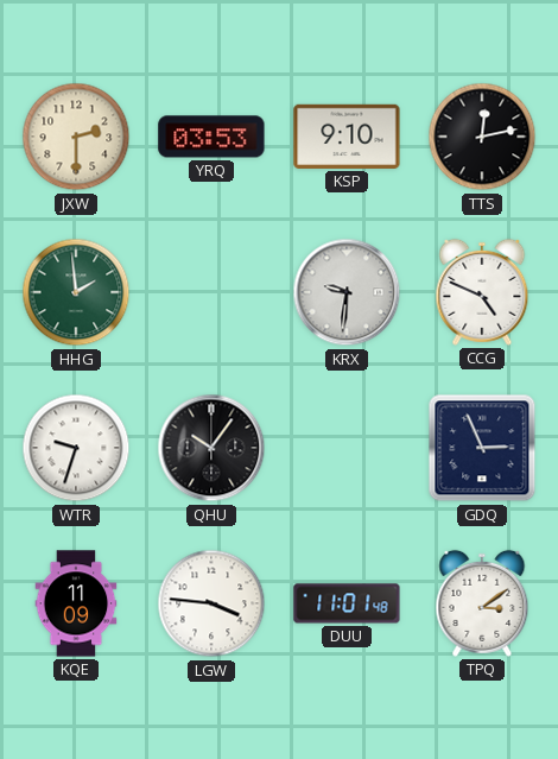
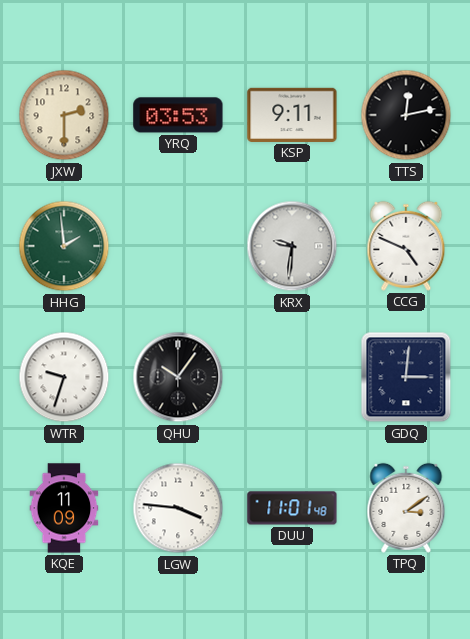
KSP: 9:10 -> 9:11 (292, 115)
GDQ: 2:56 -> 3:01 (406, 377)
